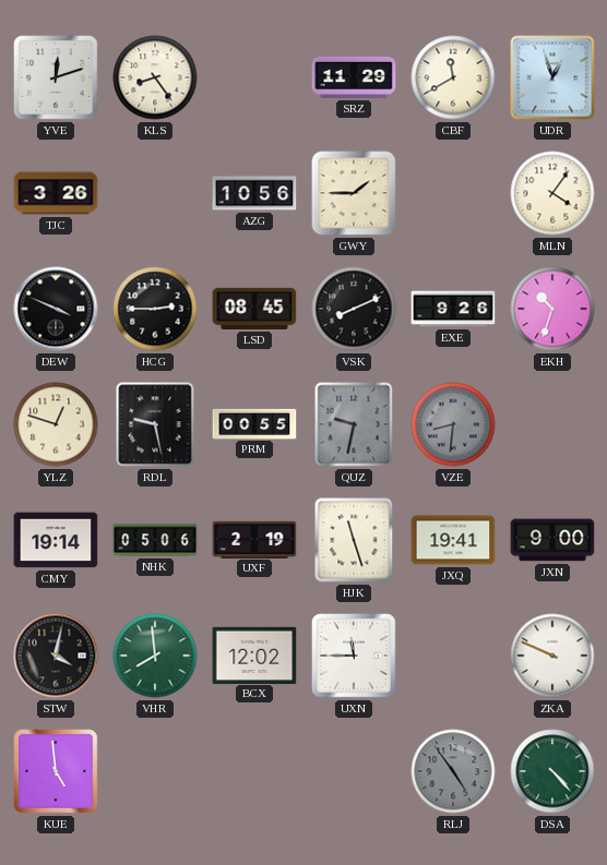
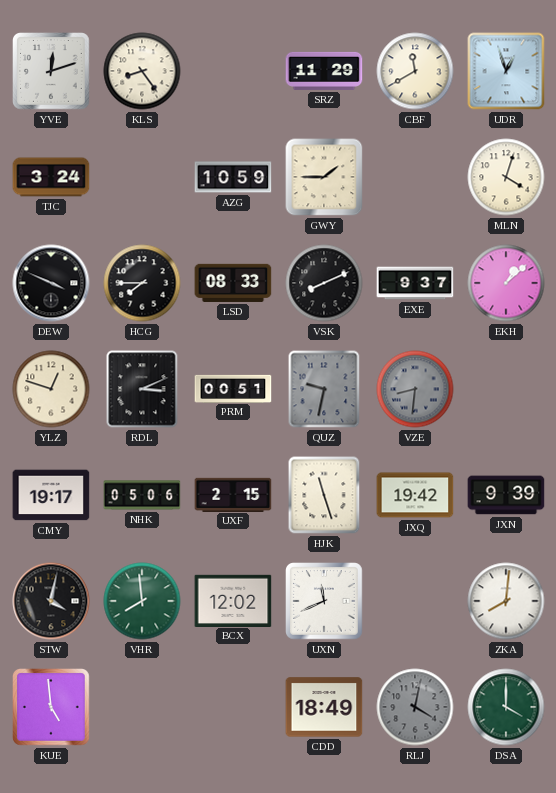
TJC: 3:26 -> 3:24 (51, 177)
AZG: 10:56 -> 10:59 (233, 177)
MLN: 4:06 -> 4:03 (506, 177)
HCG: 2:45 -> 7:45 (142, 283)
LSD: 08:45 -> 08:33 (233, 283)
EXE: 9:26 -> 9:37 (415, 283)
EKH: 10:33 -> 1:08 (506, 283)
RDL: 9:28 -> 3:11 (142, 389)
PRM: 00:55 -> 00:51 (233, 388)
CMY: 19:14 -> 19:17 (51, 495)
UXF: 2:19 -> 2:15 (233, 494)
JXQ: 19:41 -> 19:42 (415, 495)
JXN: 9:00 -> 9:39 (506, 495)
UXN: 11:45 -> 11:41 (325, 602)
ZKA: 9:49 -> 8:01 (506, 601)
CDD: none -> 18:49 (324, 707)
RLJ: 4:54 -> 4:02 (415, 707)
DSA: 4:23 -> 4:00 (506, 707)
